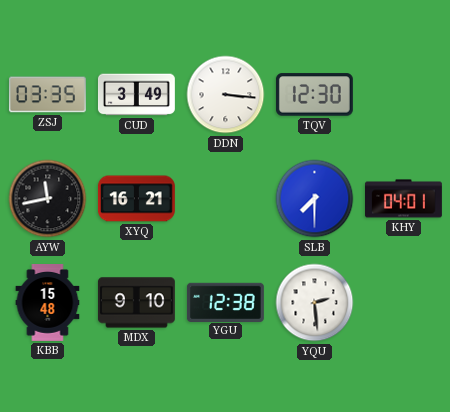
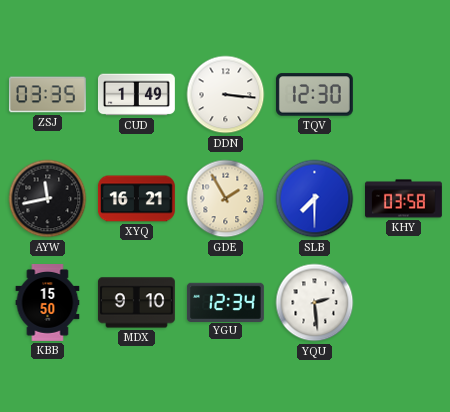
CUD: 3:49 -> 1:49 (136, 95)
GDE: none -> 1:55 (226, 199)
KHY: 04:01 -> 03:58 (404, 199)
KBB: 15:48 -> 15:50 (48, 303)
YGU: 12:38 -> 12:34 (225, 302)
